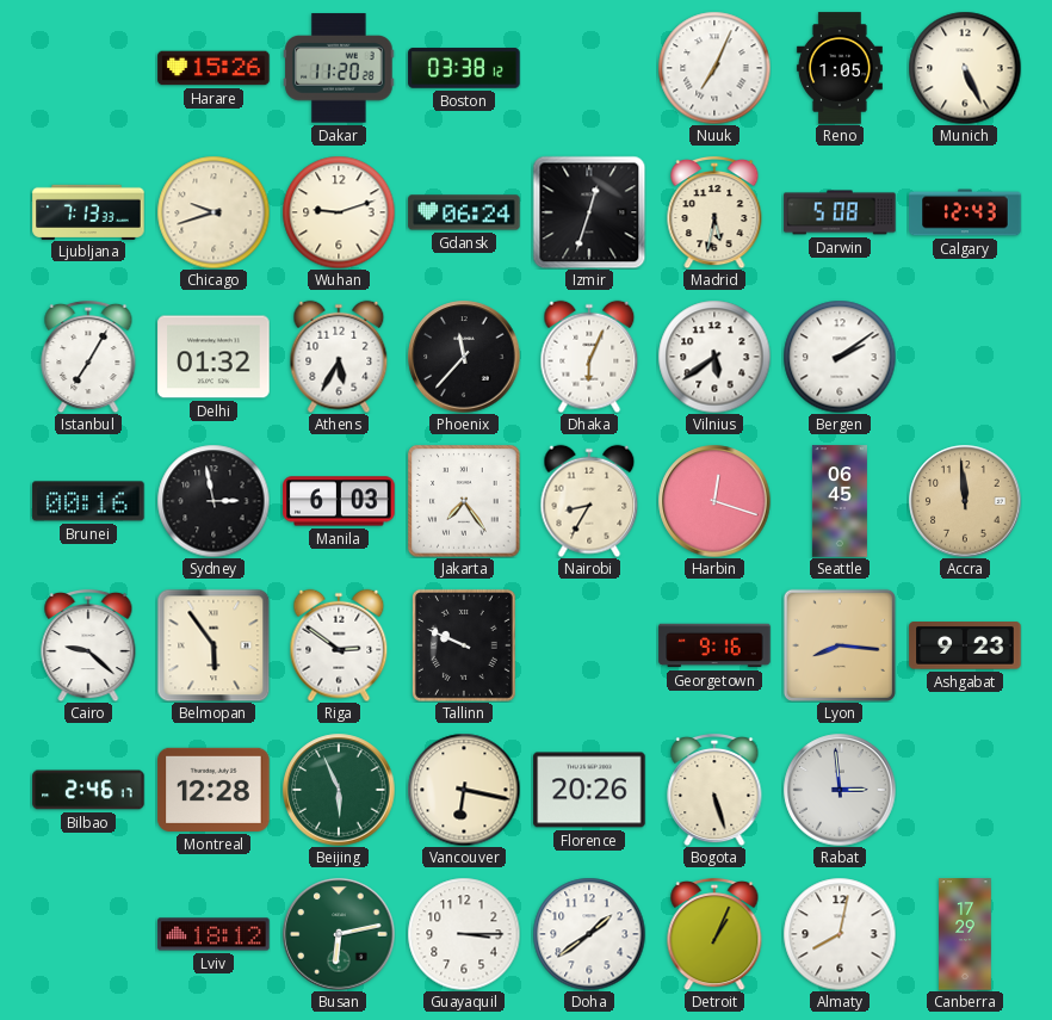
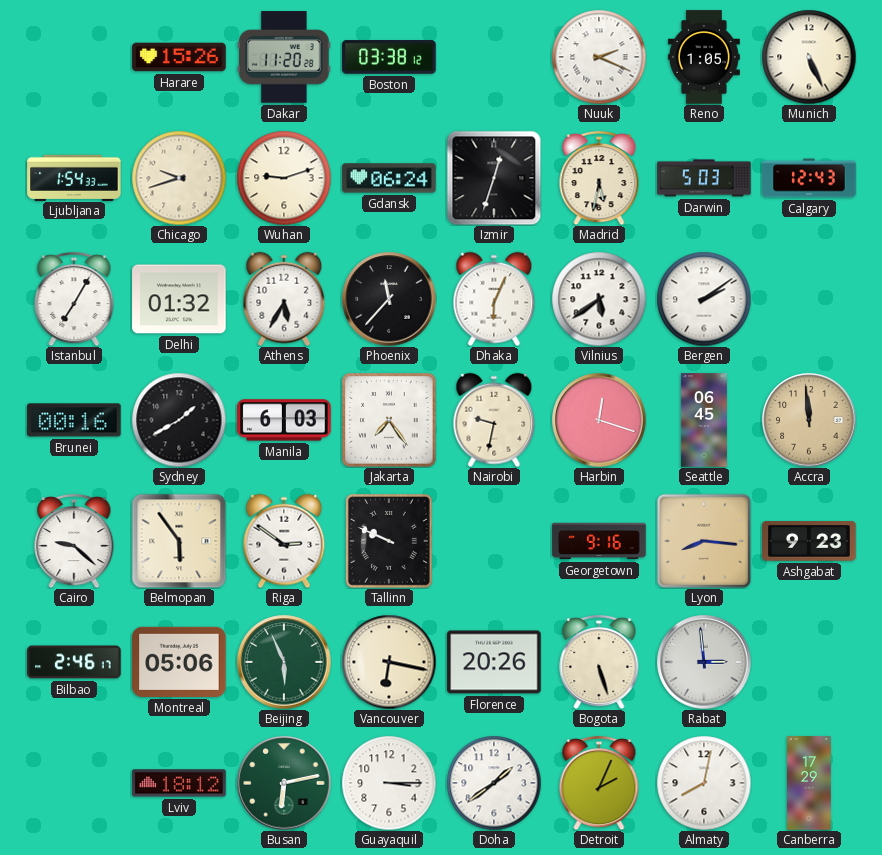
Nuuk: 7:04 -> 2:19 (599, 57)
Ljubljana: 7:13 -> 1:54 (74, 177)
Darwin: 5:08 -> 5:03 (704, 178)
Sydney: 2:58 -> 1:40 (179, 420)
Nairobi: 8:35 -> 9:32 (494, 420)
Montreal: 12:28 -> 05:06 (179, 662)
Detroit: 1:04 -> 2:04 (599, 783)
